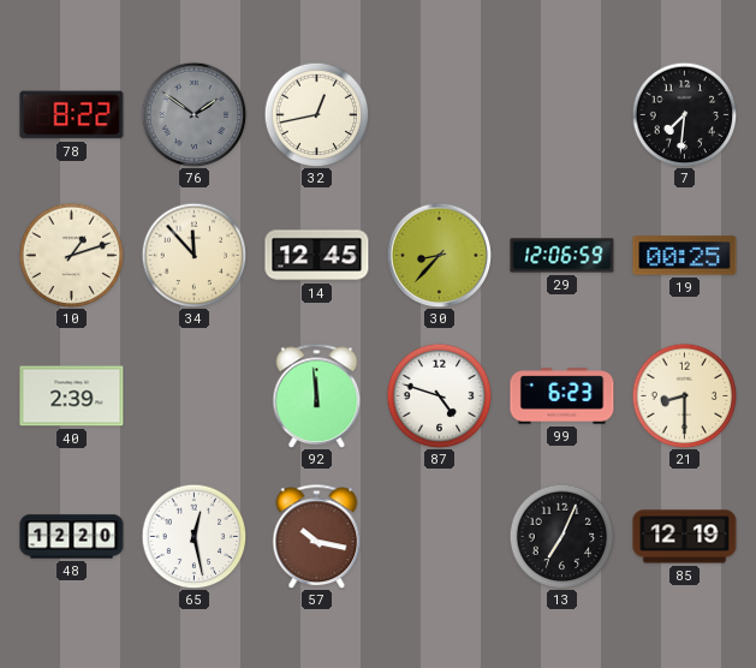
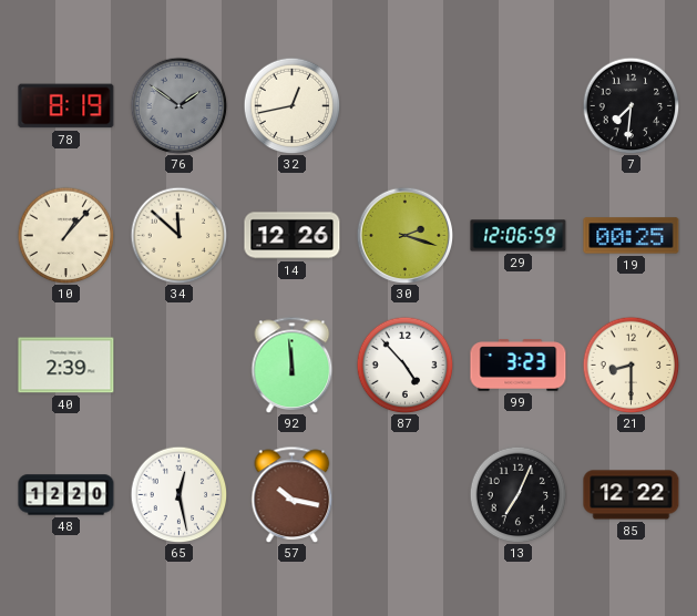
78: 8:22 -> 8:19 (66, 106)
10: 1:12 -> 1:07 (65, 235)
34: 11:53 -> 11:52 (178, 235)
14: 12:45 -> 12:26 (293, 236)
30: 8:37 -> 2:18 (404, 235)
87: 4:48 -> 4:53 (404, 365)
99: 6:23 -> 3:23 (519, 366)
85: 12:19 -> 12:22 (632, 495)
